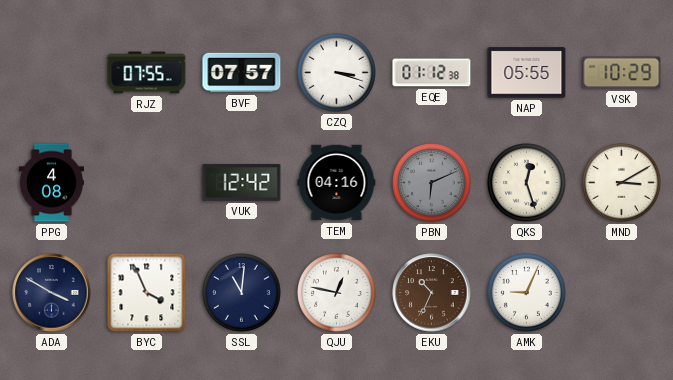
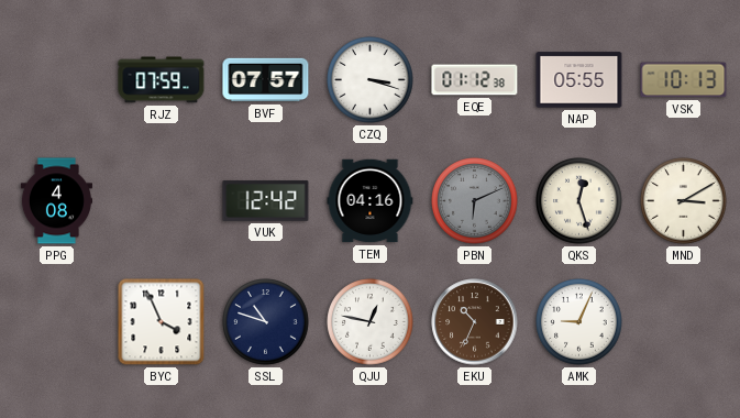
RJZ: 07:55 -> 07:59 (162, 80)
VSK: 10:29 -> 10:13 (684, 80)
ADA: 3:50 -> none (52, 293)
SSL: 11:01 -> 10:48 (266, 322)
